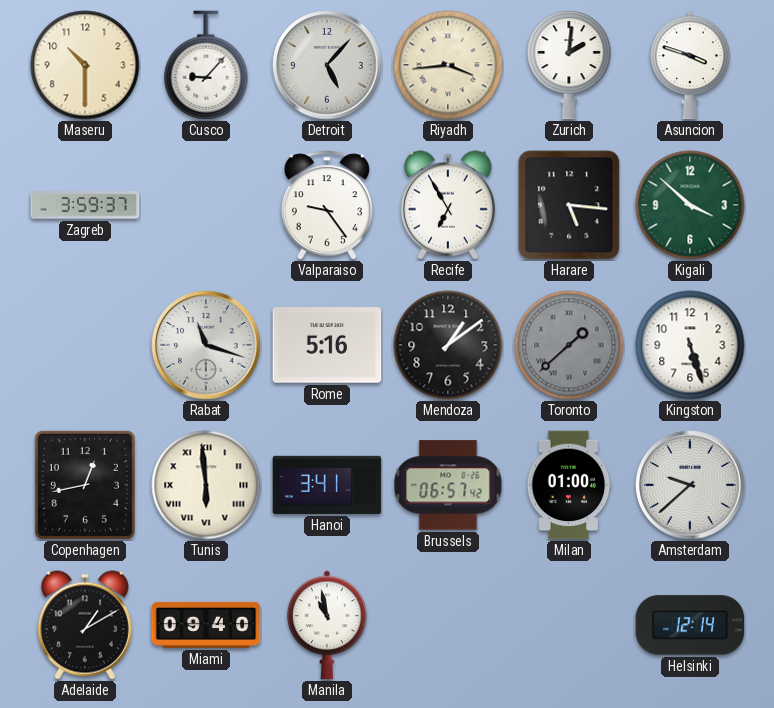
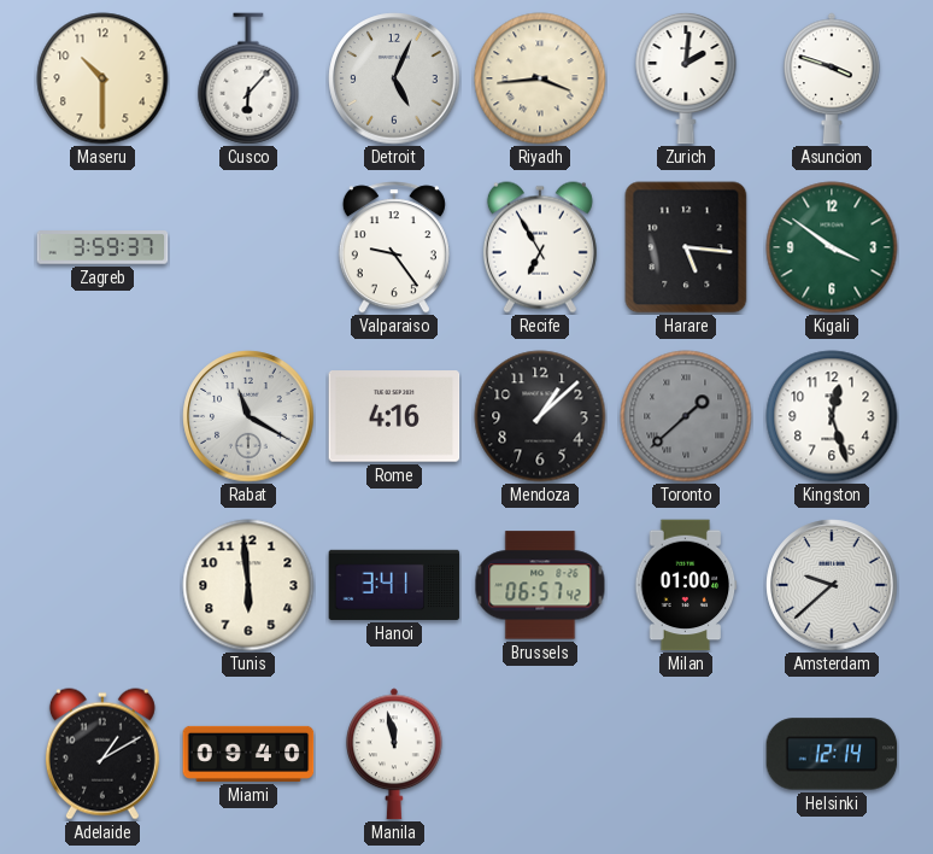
Cusco: 9:07 -> 6:07 (248, 78)
Detroit: 5:07 -> 5:04 (394, 78)
Kigali: 3:52 -> 3:51 (832, 247)
Rabat: 11:18 -> 11:20 (248, 416)
Rome: 5:16 -> 4:16 (394, 416)
Mendoza: 1:09 -> 1:08 (540, 416)
Kingston: 5:27 -> 12:27 (832, 416)
Copenhagen: 12:43 -> none (85, 485)
Tunis numerals: Roman -> Arabic (248, 585)
Manila: 10:58 -> 11:58 (395, 754)
